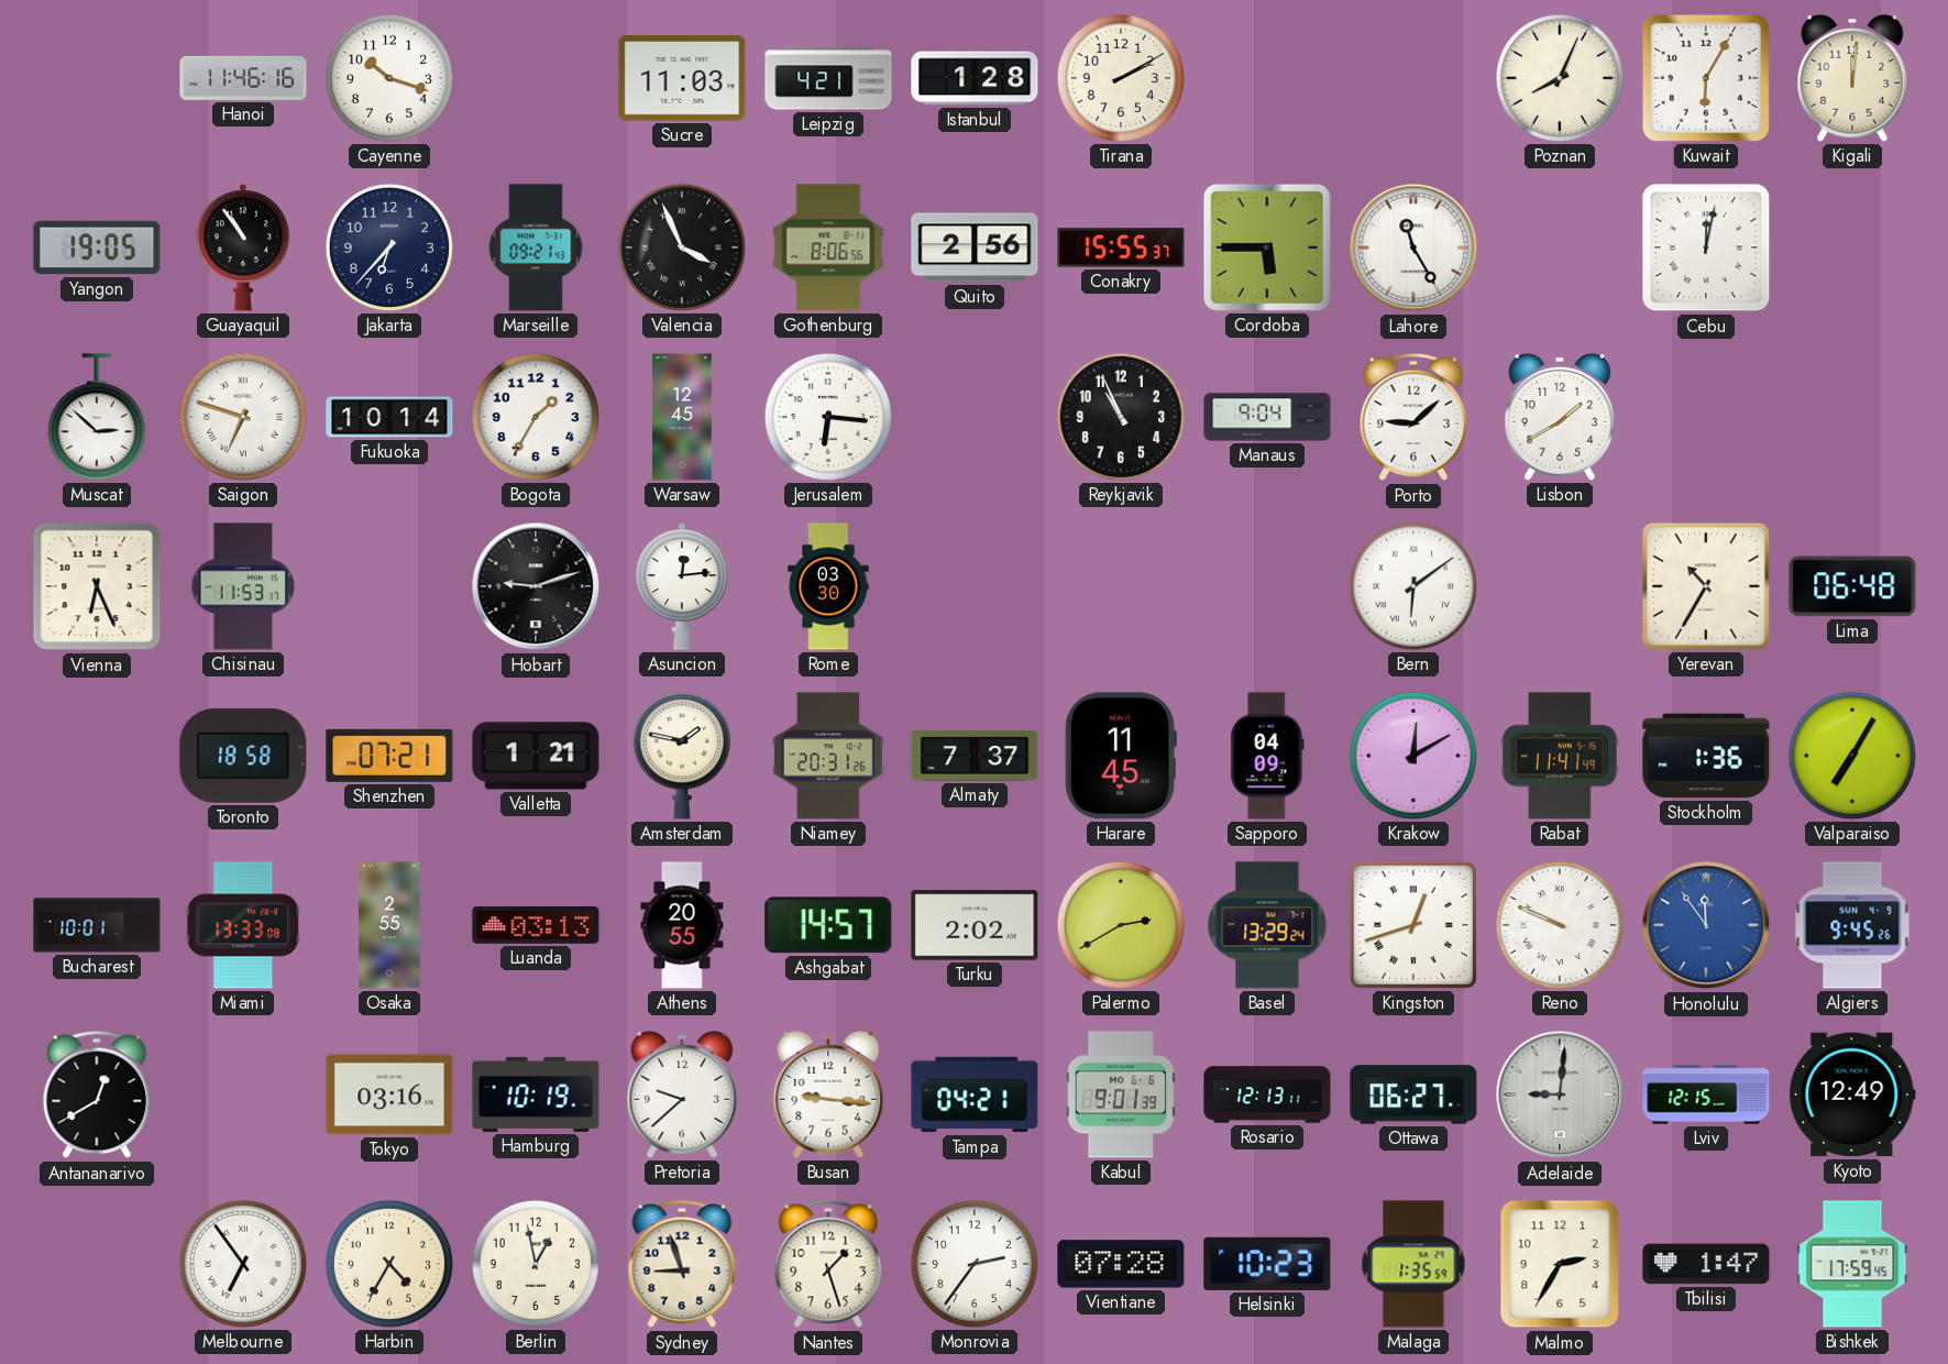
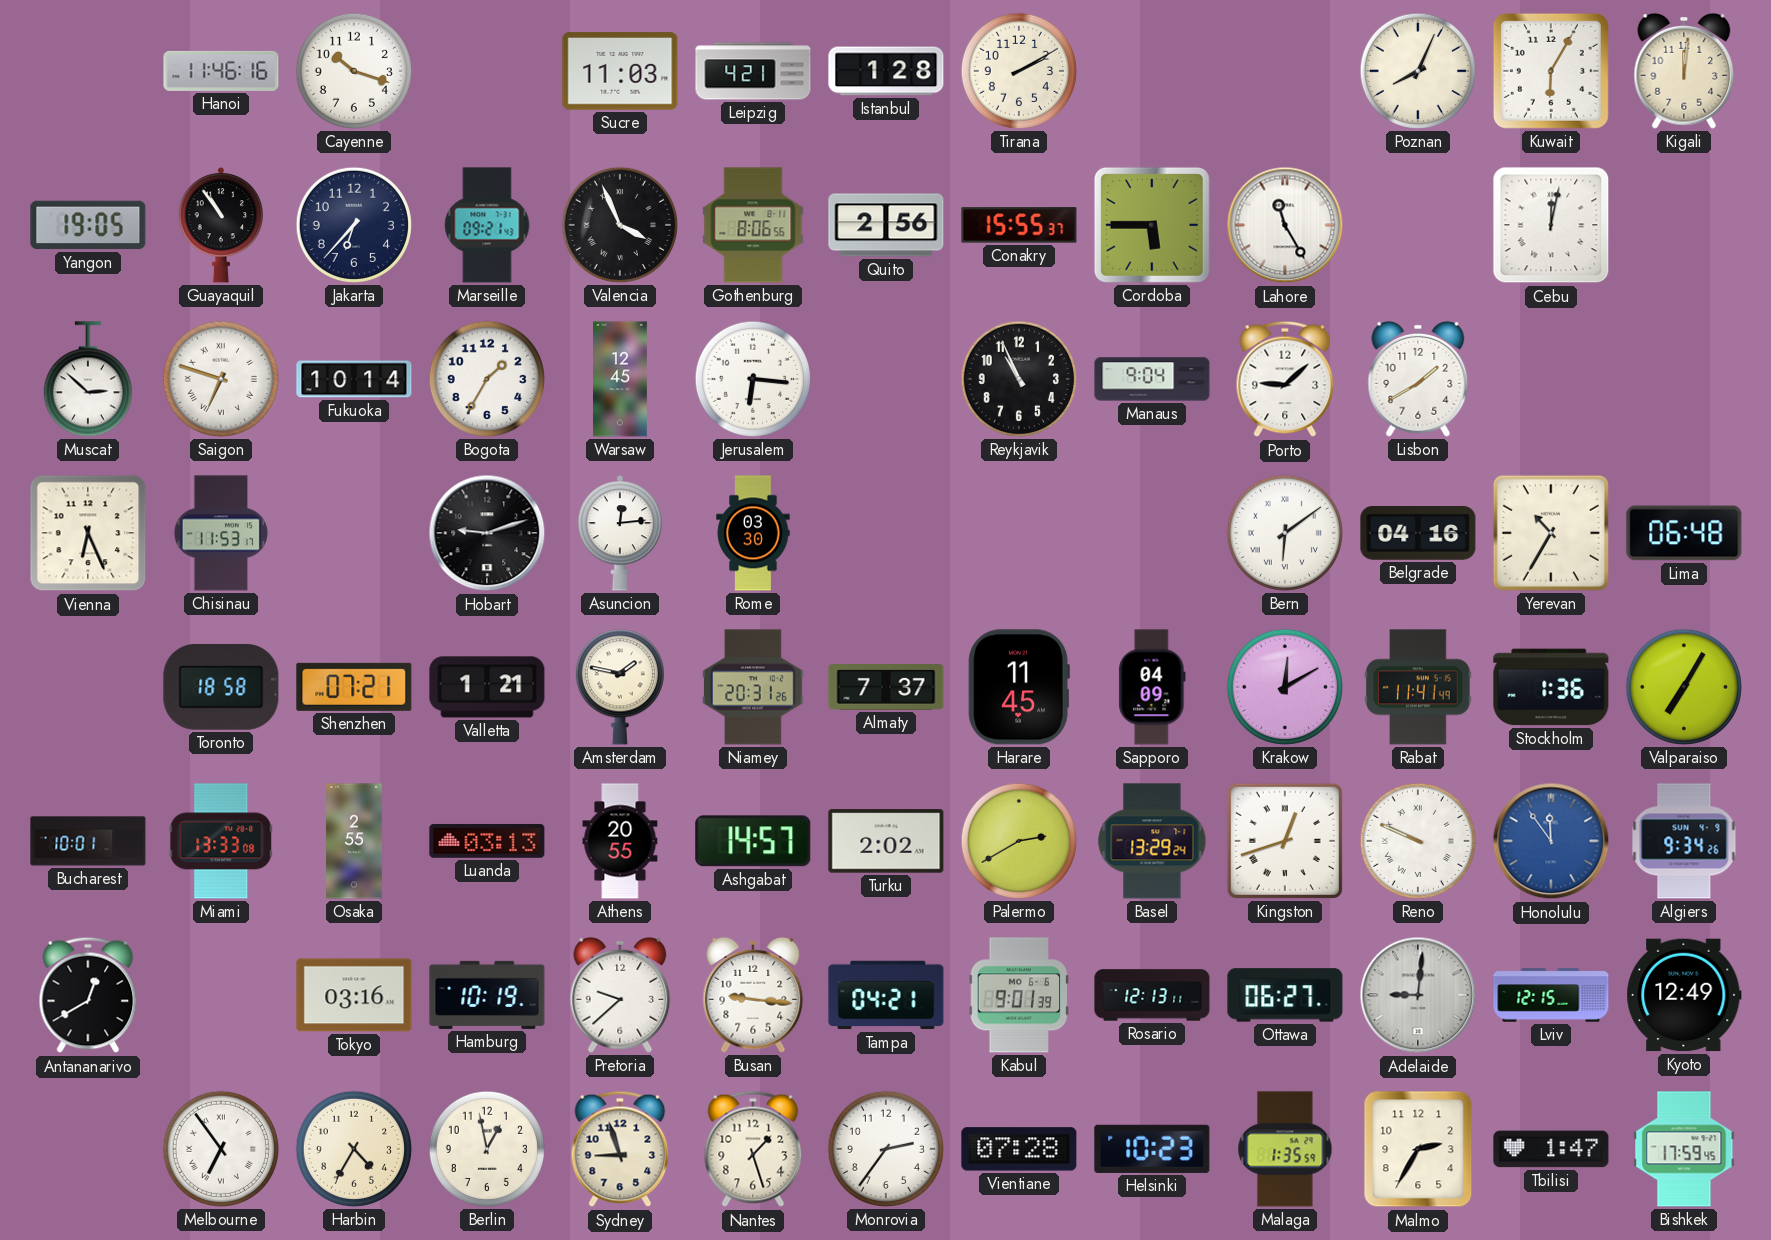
Belgrade: none -> 04:16 (1418, 533)
Algiers: 9:45 -> 9:34 (1684, 841)
